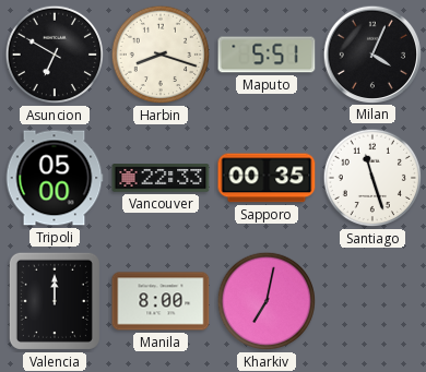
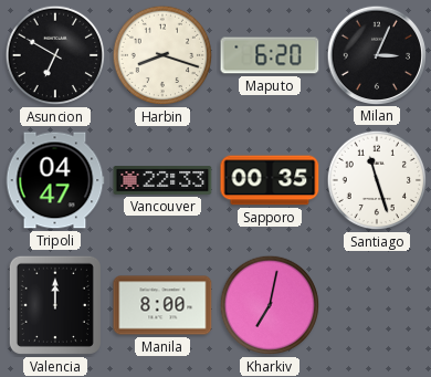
Maputo: 5:51 -> 6:20 (270, 55)
Milan: 4:04 -> 3:04 (376, 54)
Tripoli: 05:00 -> 04:47 (55, 180)
